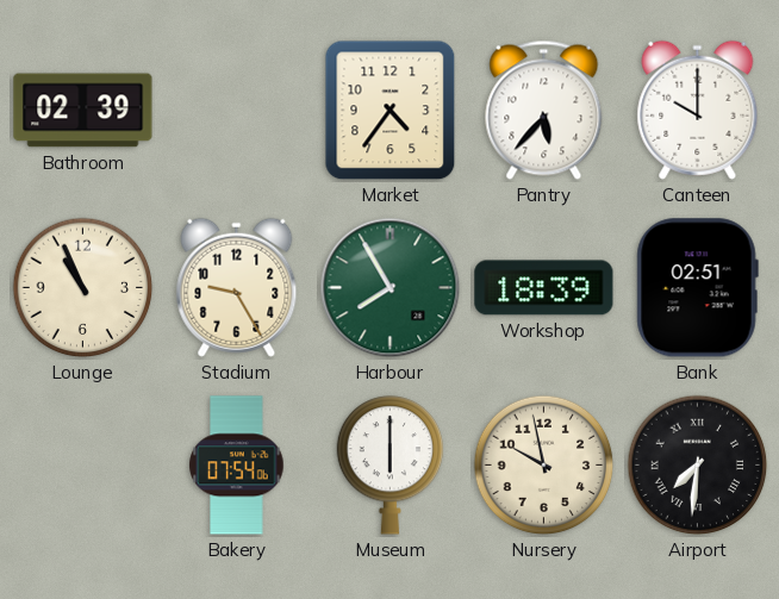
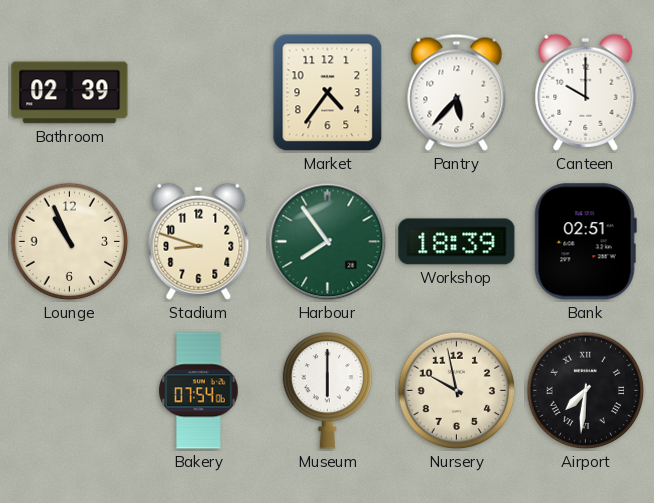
Stadium: 9:25 -> 8:48 (199, 241)
Harbour: 7:55 -> 7:54 (328, 242)
